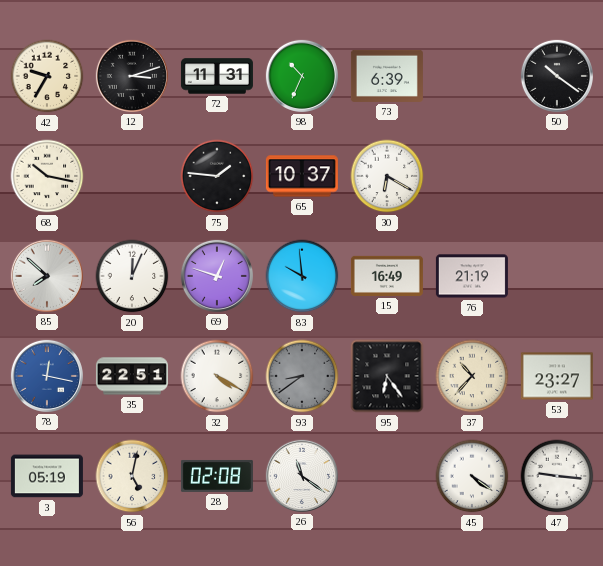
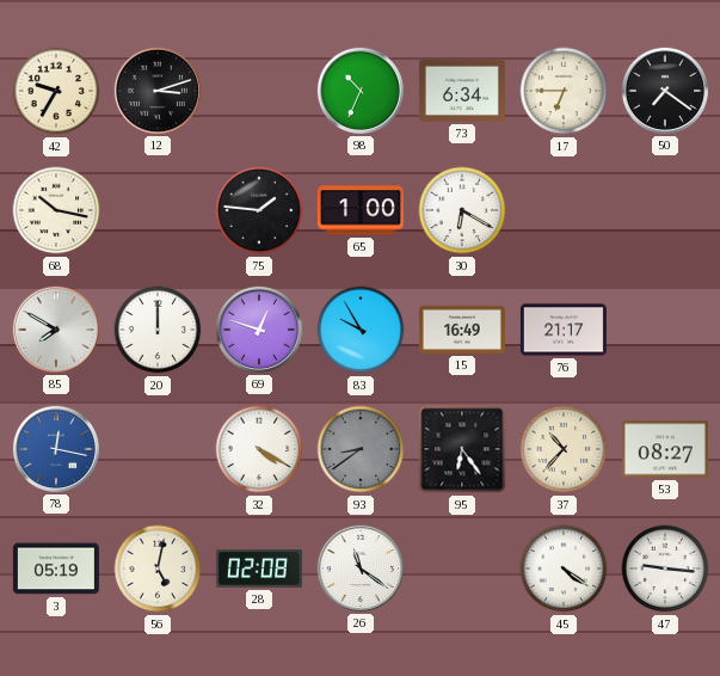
72: 11:31 -> none (217, 76)
73: 6:39 -> 6:34 (462, 91)
17: none -> 6:45 (564, 91)
50: 10:21 -> 7:21 (665, 91)
65: 10:37 -> 1:00 (361, 210)
85: 7:52 -> 7:50 (56, 330)
20: 12:04 -> 12:00 (158, 330)
83: 9:59 -> 9:55 (361, 330)
76: 21:19 -> 21:17 (564, 330)
35: 22:51 -> none (132, 376)
53: 23:27 -> 08:27 (665, 449)
